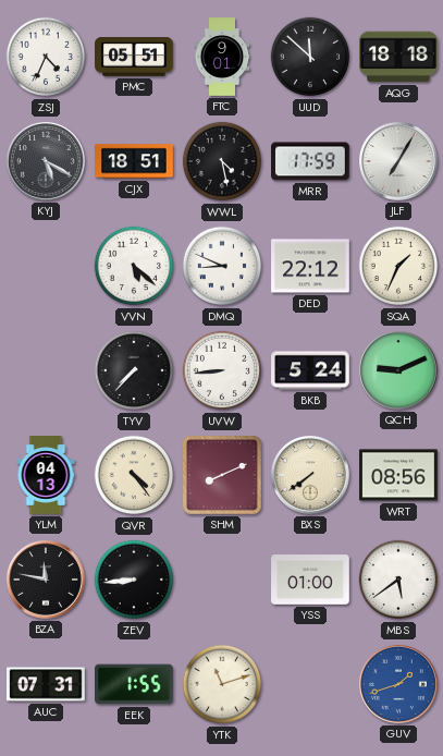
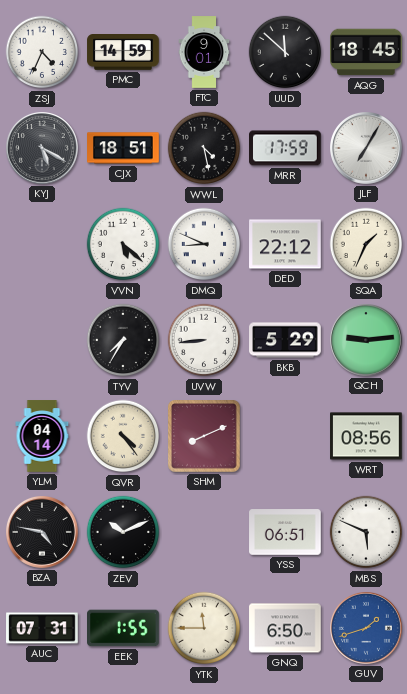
PMC: 05:51 -> 14:59 (123, 52)
AQG: 18:18 -> 18:45 (367, 52)
TYV: 7:37 -> 7:35 (123, 340)
BKB: 5:24 -> 5:29 (285, 340)
QCH: 9:11 -> 9:14 (367, 341)
YLM: 04:13 -> 04:14 (42, 436)
BXS: 7:39 -> none (311, 476)
BZA: 11:47 -> 4:47 (43, 533)
ZEV: 8:44 -> 10:11 (123, 532)
YSS: 01:00 -> 06:51 (285, 532)
MBS: 5:39 -> 5:49 (366, 532)
YTK: 11:12 -> 11:45 (204, 628)
GNQ: none -> 6:50 (285, 628)
